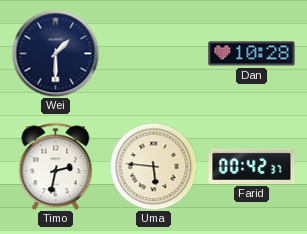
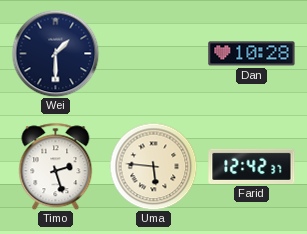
Timo: 2:32 -> 2:27 (56, 166)
Farid: 00:42 -> 12:42 (252, 166)
